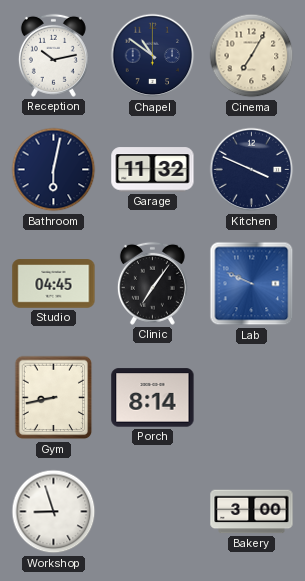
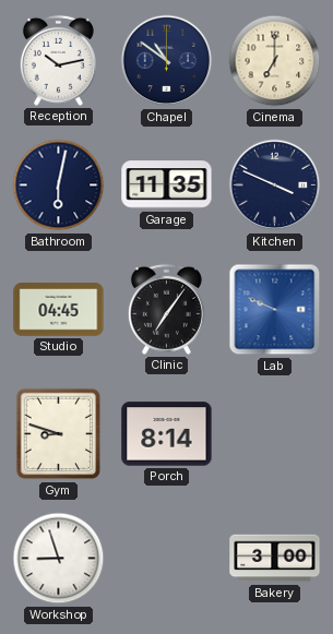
Cinema: 7:05 -> 7:00 (275, 61)
Garage: 11:32 -> 11:35 (167, 186)
Gym: 8:43 -> 8:48 (59, 434)
